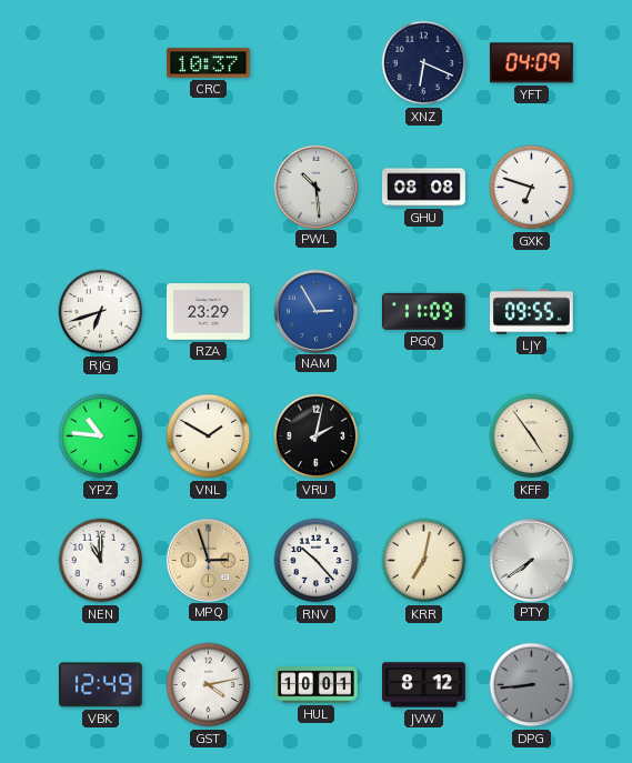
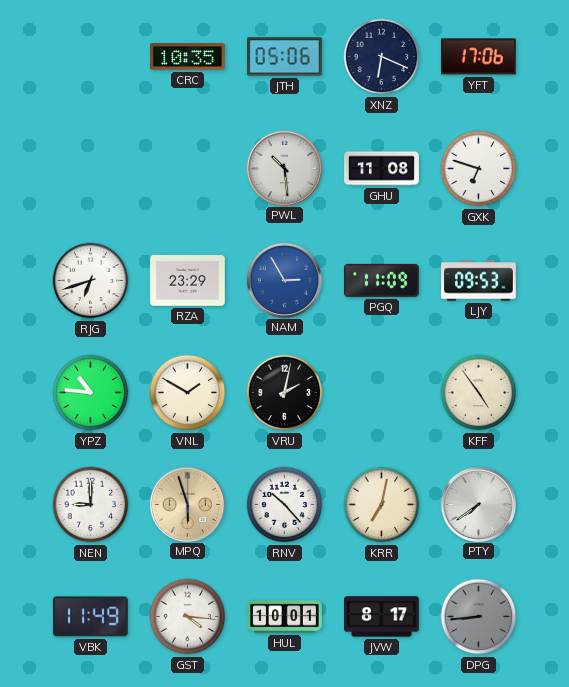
CRC: 10:37 -> 10:35 (188, 57)
JTH: none -> 05:06 (285, 57)
YFT: 04:09 -> 17:06 (478, 57)
GHU: 08:08 -> 11:08 (382, 169)
LJY: 09:55 -> 09:53 (479, 281)
NEN: 11:00 -> 9:00 (91, 505)
MPQ: 2:57 -> 5:57 (187, 504)
VBK: 12:49 -> 11:49 (90, 617)
GST: 4:13 -> 4:16 (188, 617)
JVW: 8:12 -> 8:17 (382, 617)
